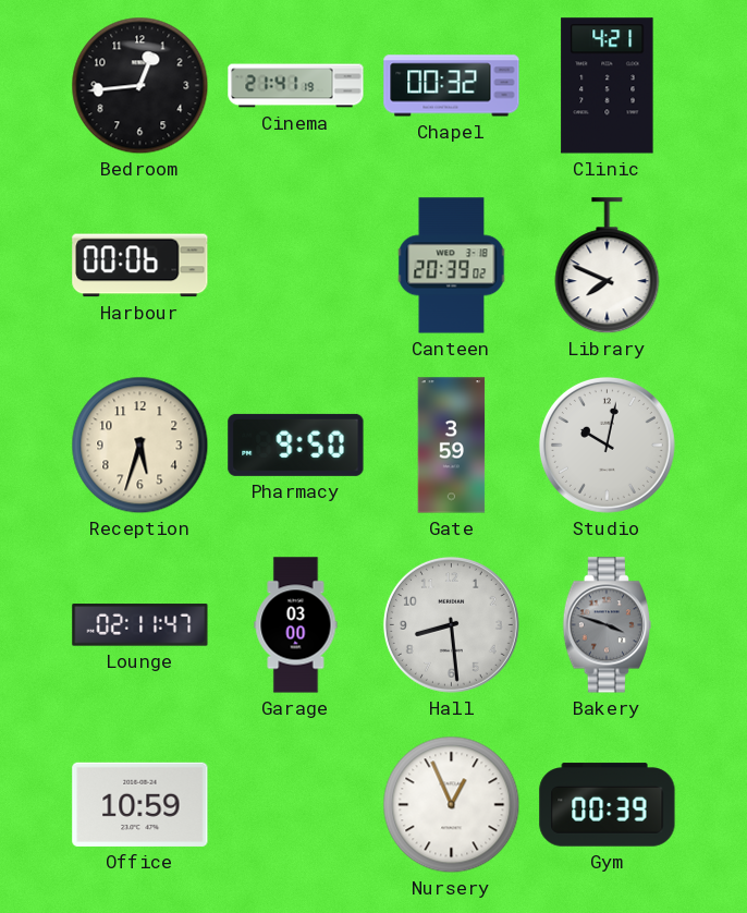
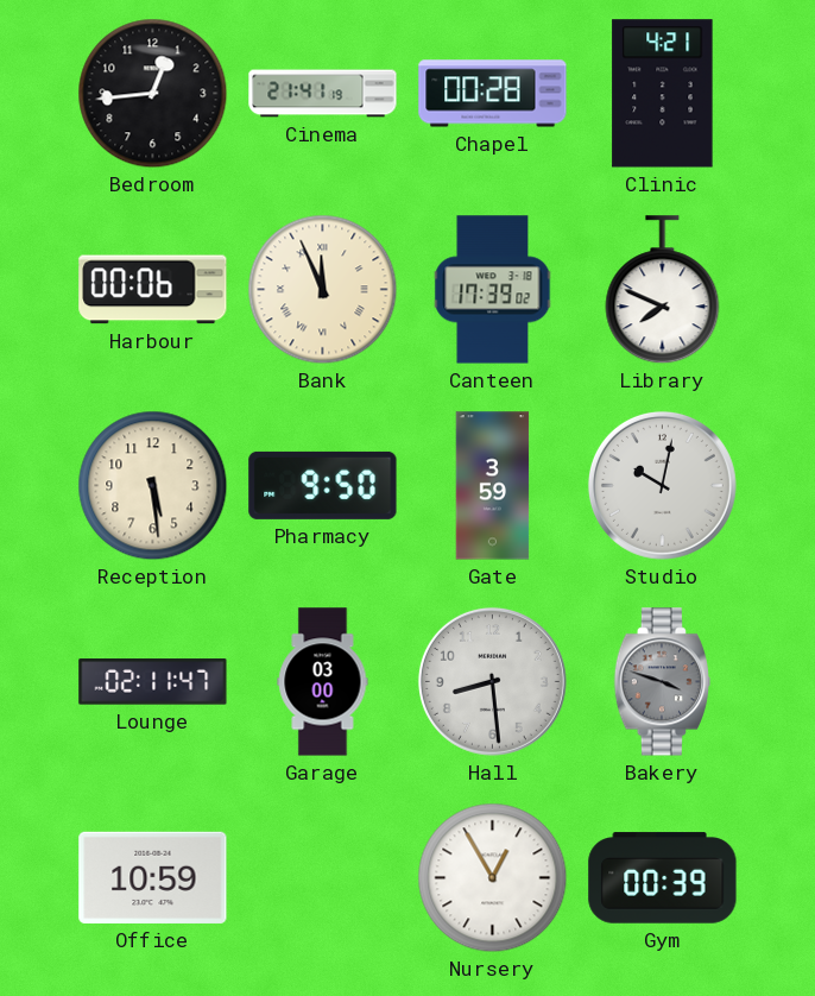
Chapel: 00:32 -> 00:28 (493, 94)
Bank: none -> 11:56 (323, 290)
Canteen: 20:39 -> 17:39 (493, 290)
Reception: 5:33 -> 5:29 (153, 486)
Nursery: 12:56 -> 12:55 (493, 878)
